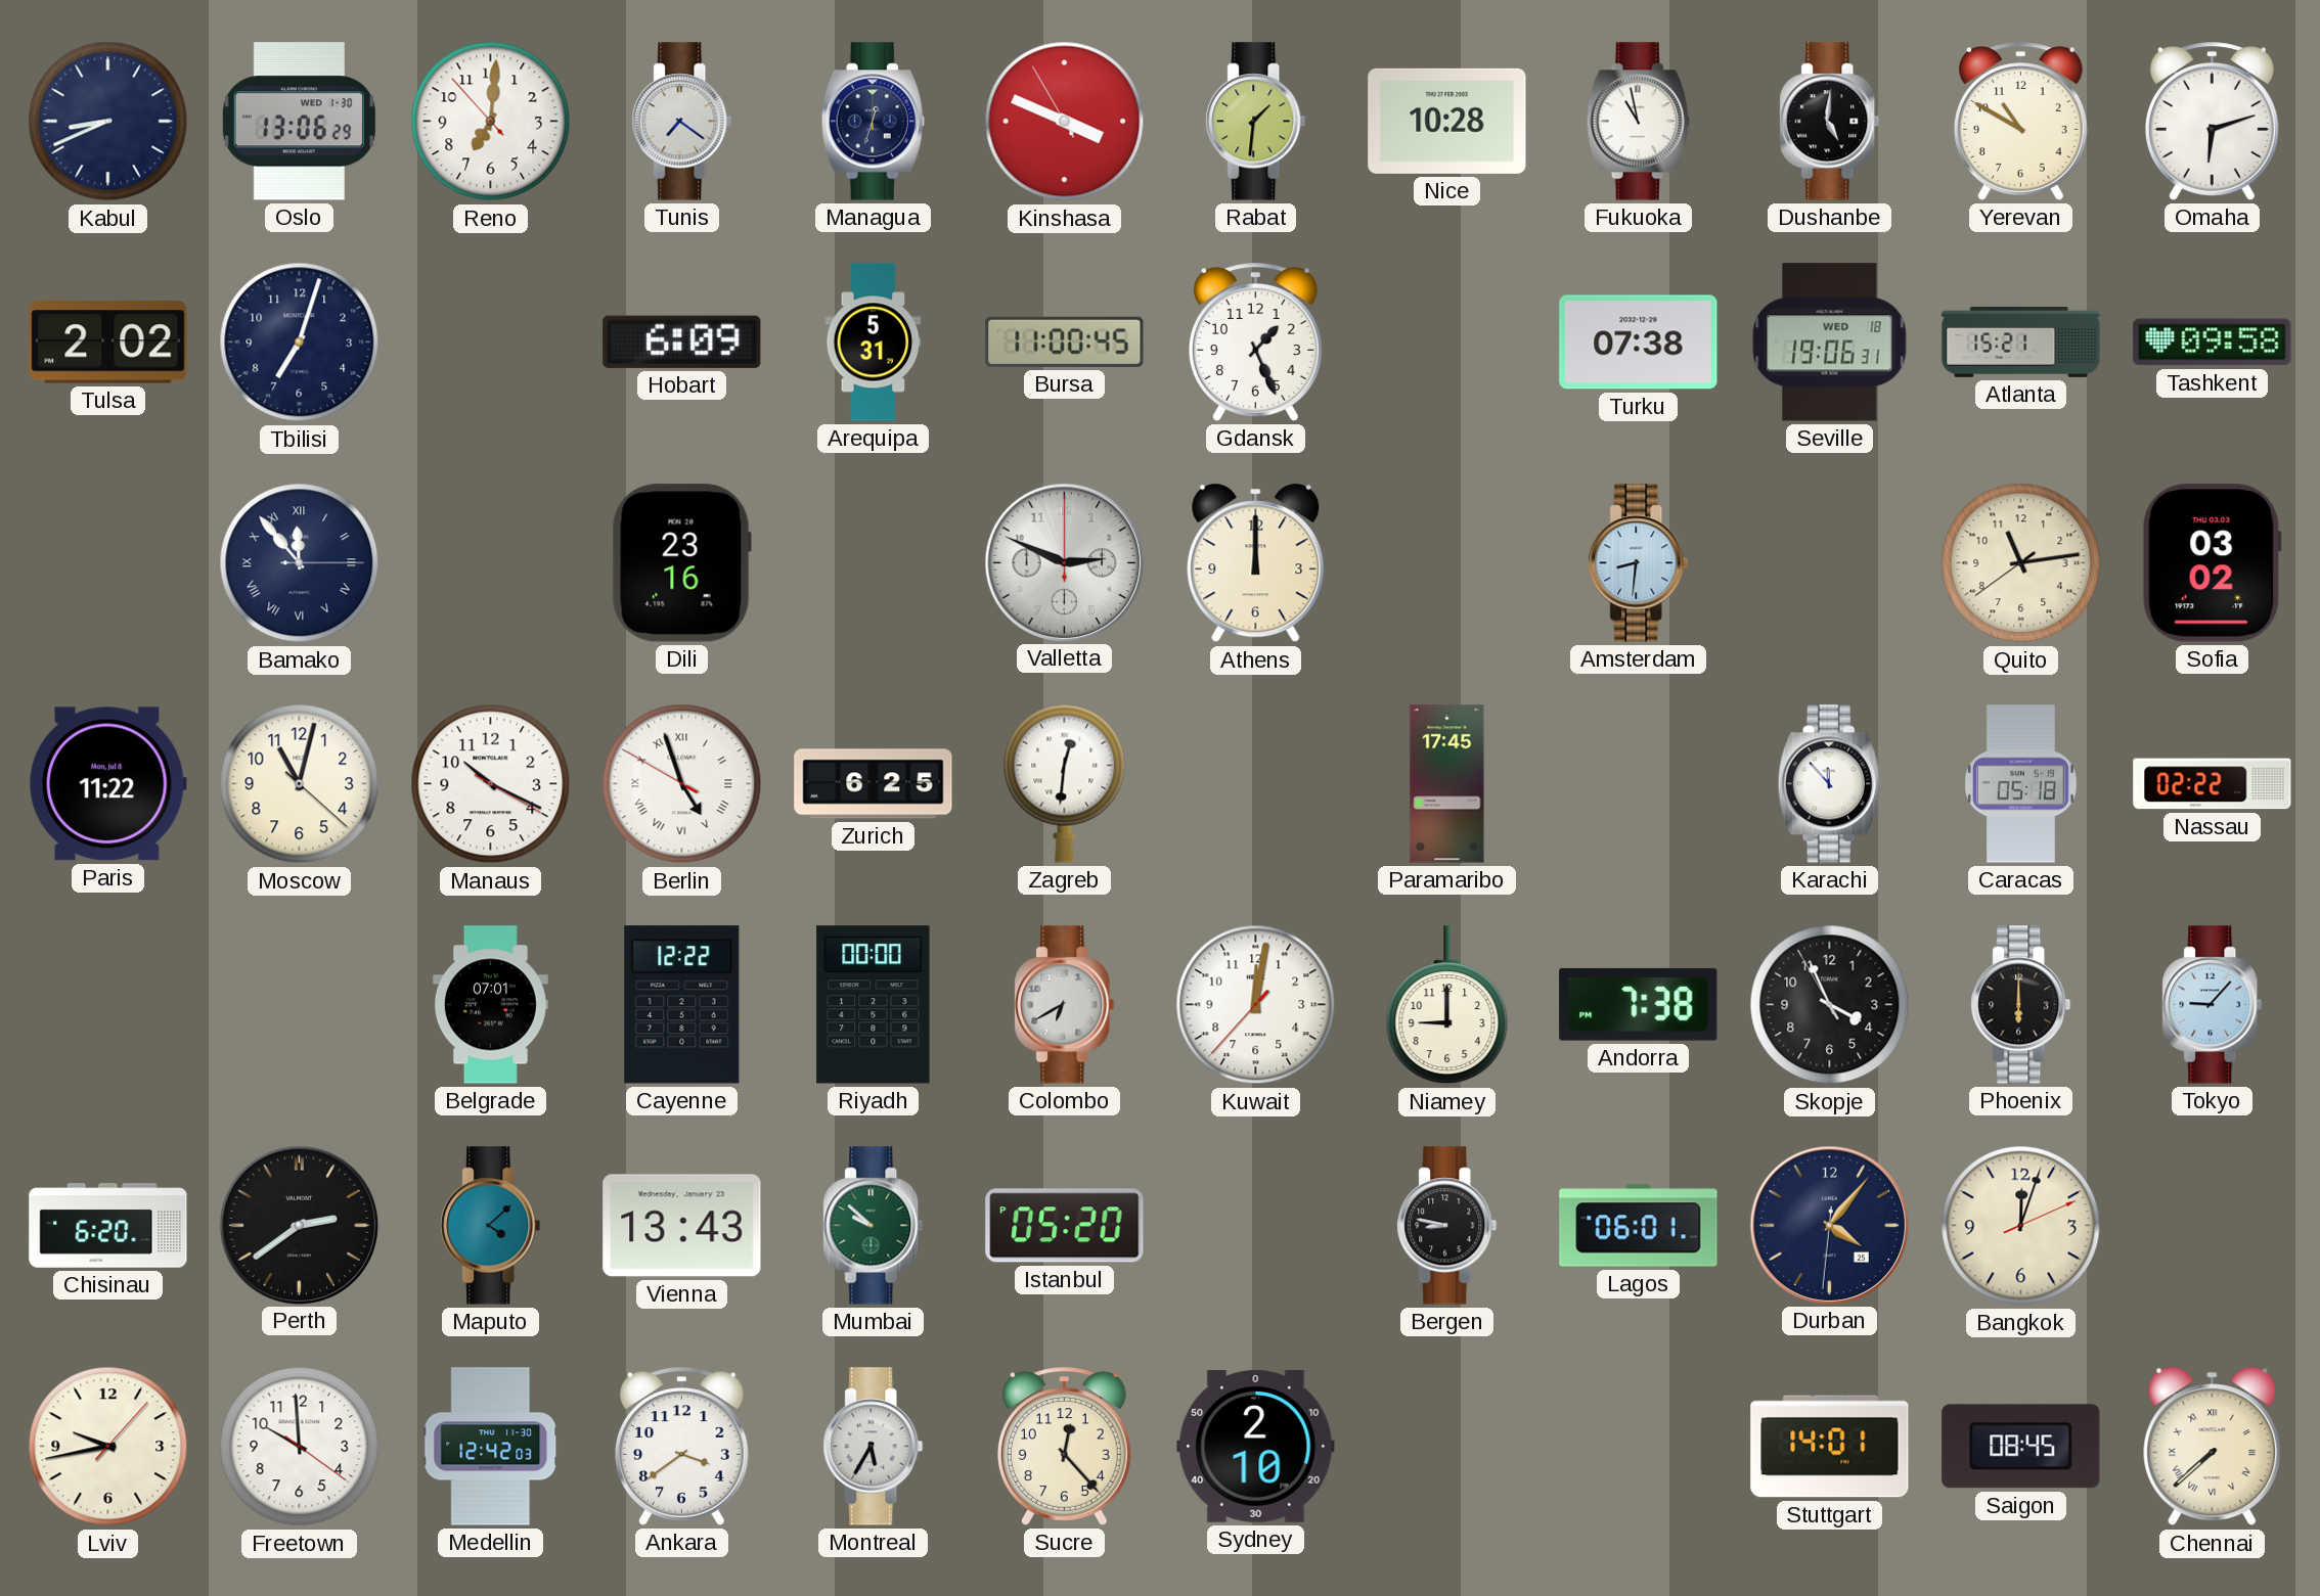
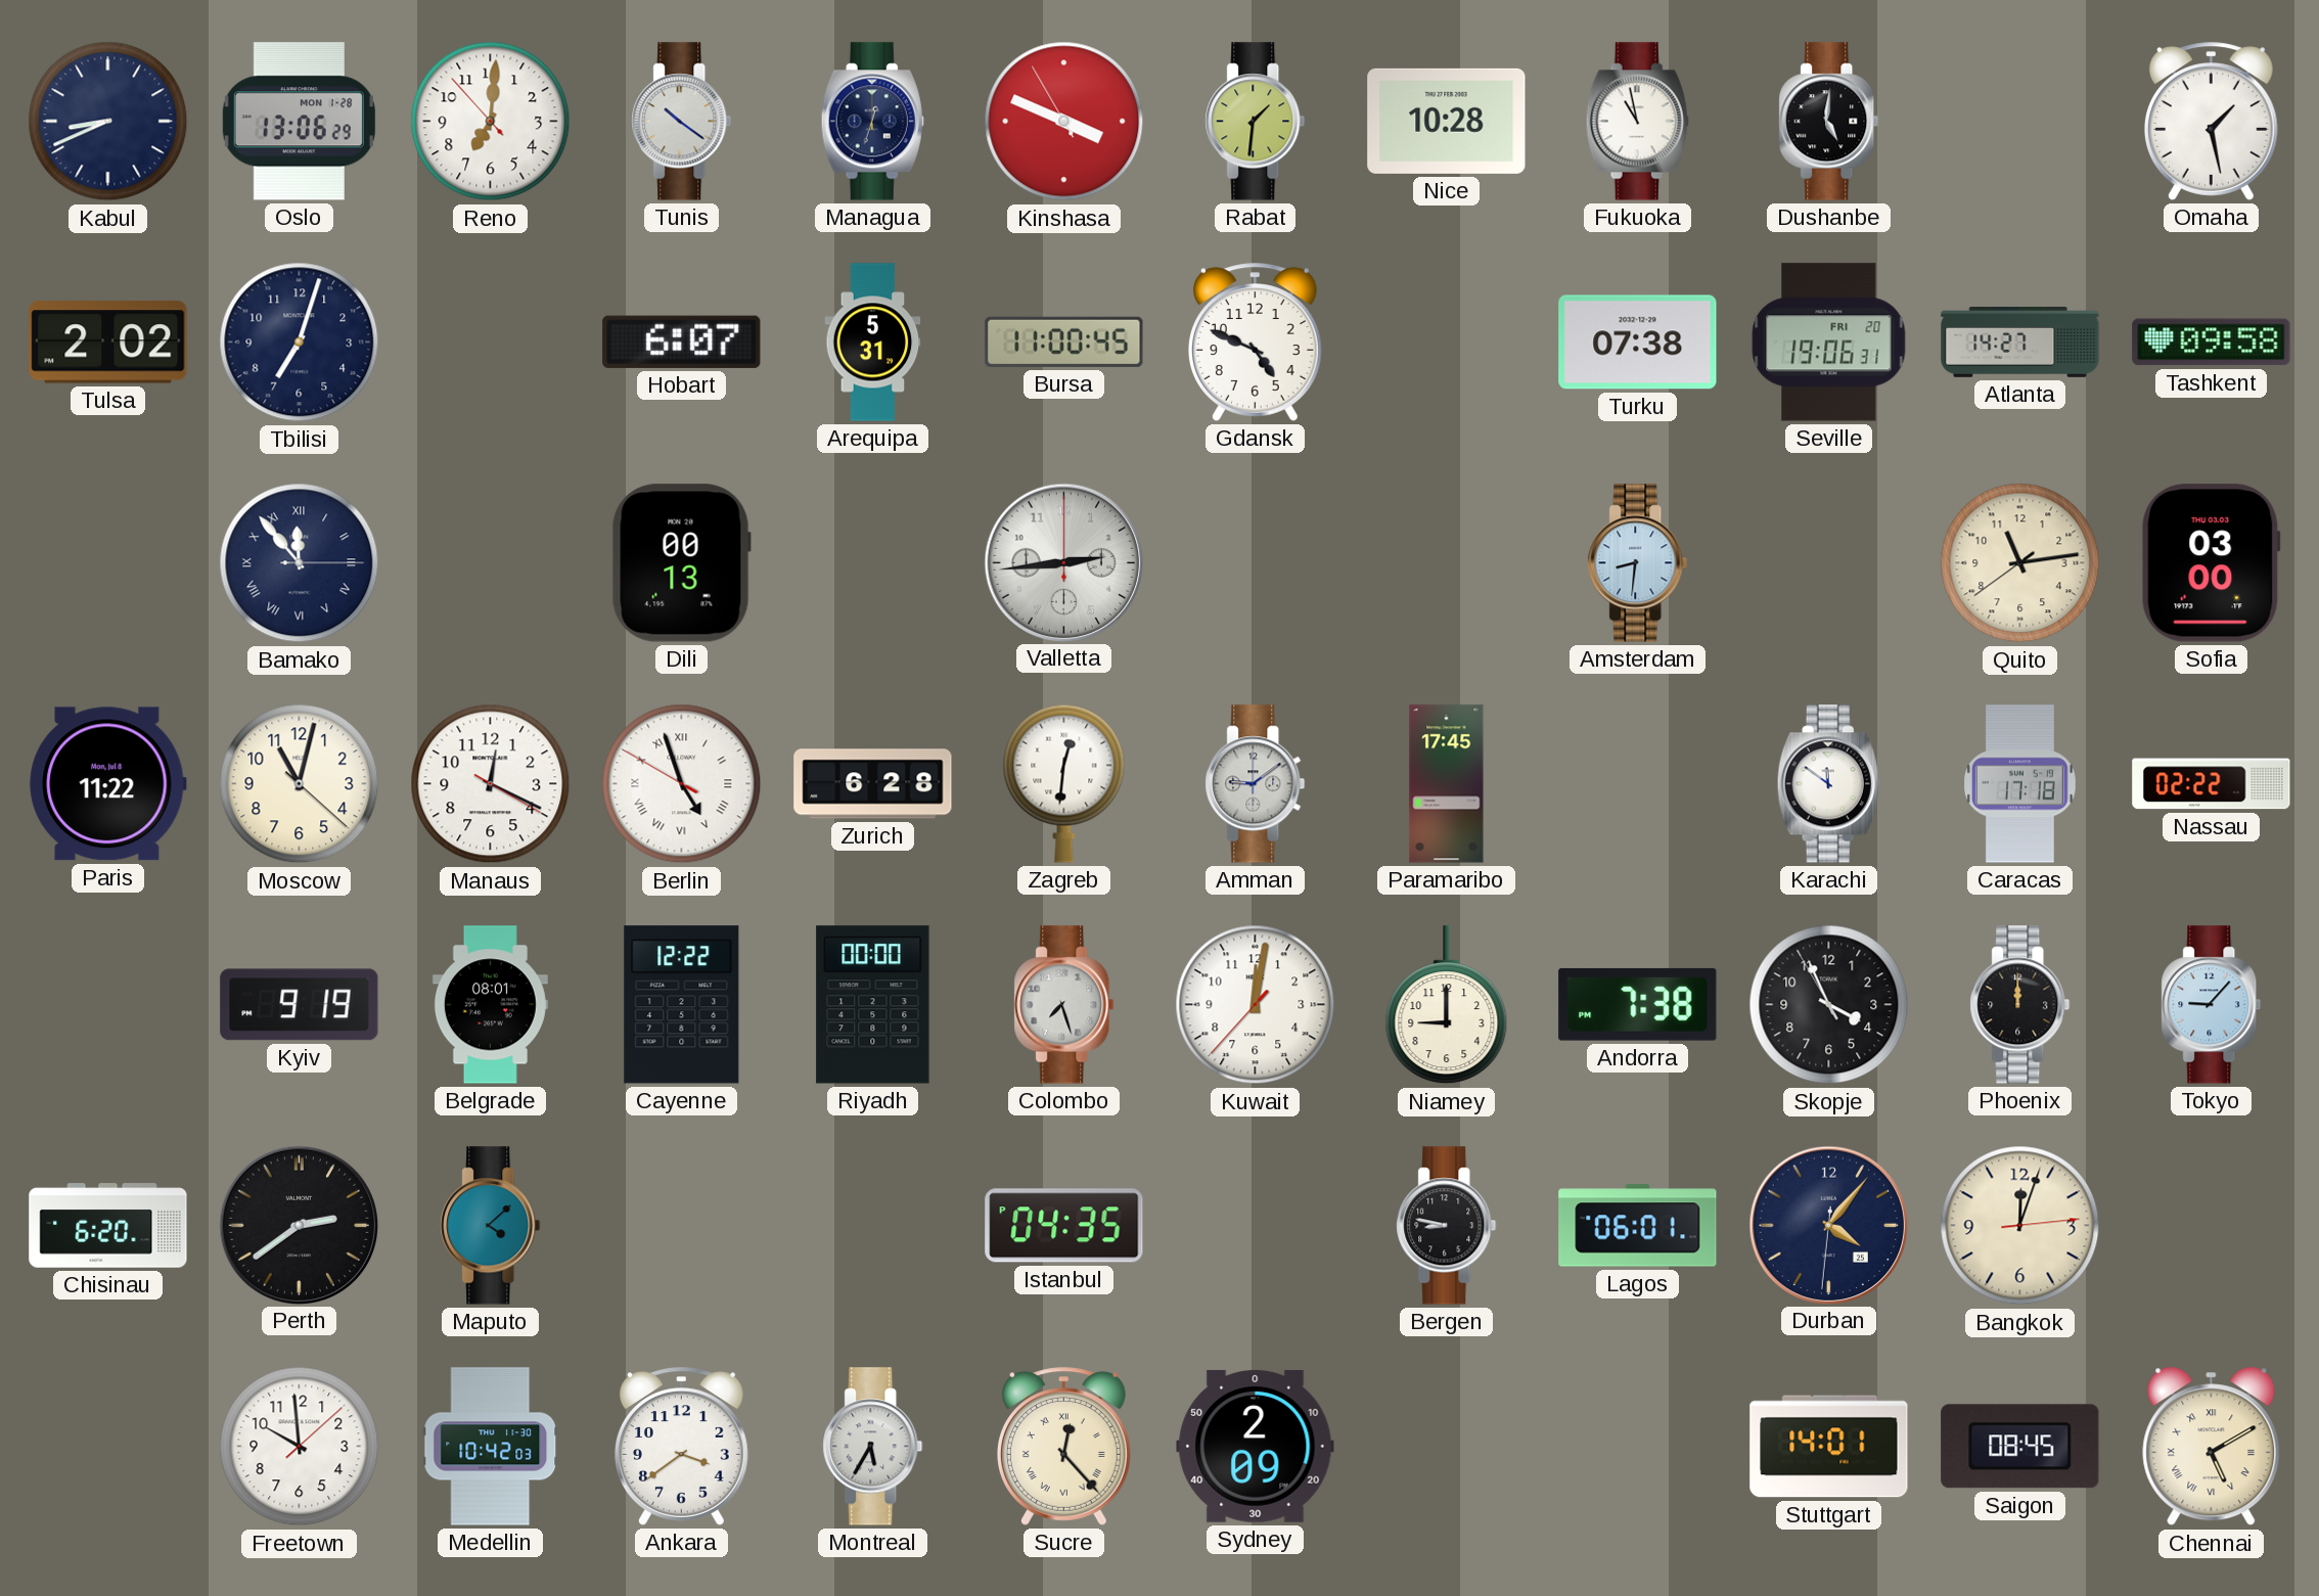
Oslo date: WED 1-30 -> MON 1-28 (299, 122)
Tunis: 7:21 -> 10:21 (682, 122)
Yerevan: 10:50 -> none (2020, 122)
Omaha: 6:12 -> 1:28 (2211, 122)
Hobart: 6:09 -> 6:07 (682, 341)
Gdansk: 1:26 -> 4:49 (1255, 343)
Seville date: WED 18 -> FRI 20 (1829, 343)
Atlanta: 15:21 -> 14:27 (2020, 343)
Dili: 23:16 -> 00:13 (681, 563)
Valletta: 2:49 -> 2:44 (1063, 562)
Athens: 12:00 -> none (1256, 563)
Sofia: 03:02 -> 03:00 (2212, 563)
Manaus: 10:19 -> 12:19 (491, 784)
Zurich: 6:25 -> 6:28 (873, 784)
Amman: none -> 9:09 (1256, 784)
Karachi: 11:53 -> 11:51 (1828, 784)
Caracas: 05:18 -> 17:18 (2020, 784)
Kyiv: none -> 9:19 (300, 1005)
Belgrade: 07:01 -> 08:01 (490, 1005)
Colombo: 6:40 -> 7:27 (1064, 1005)
Phoenix: 6:00 -> 12:00 (2020, 1005)
Vienna: 13:43 -> none (682, 1226)
Mumbai: 9:52 -> none (874, 1226)
Istanbul: 05:20 -> 04:35 (1064, 1226)
Bangkok: 12:03:11 -> 12:03:14 (2020, 1226)
Lviv: 9:43 -> none (108, 1447)
Freetown: 9:59:21 -> 9:59:08 (300, 1447)
Medellin: 12:42 -> 10:42 (491, 1447)
Sucre numerals: Arabic -> Roman (1063, 1447)
Sydney: 2:10 -> 2:09 (1256, 1446)
Chennai: 7:38 -> 5:10 (2212, 1447)
